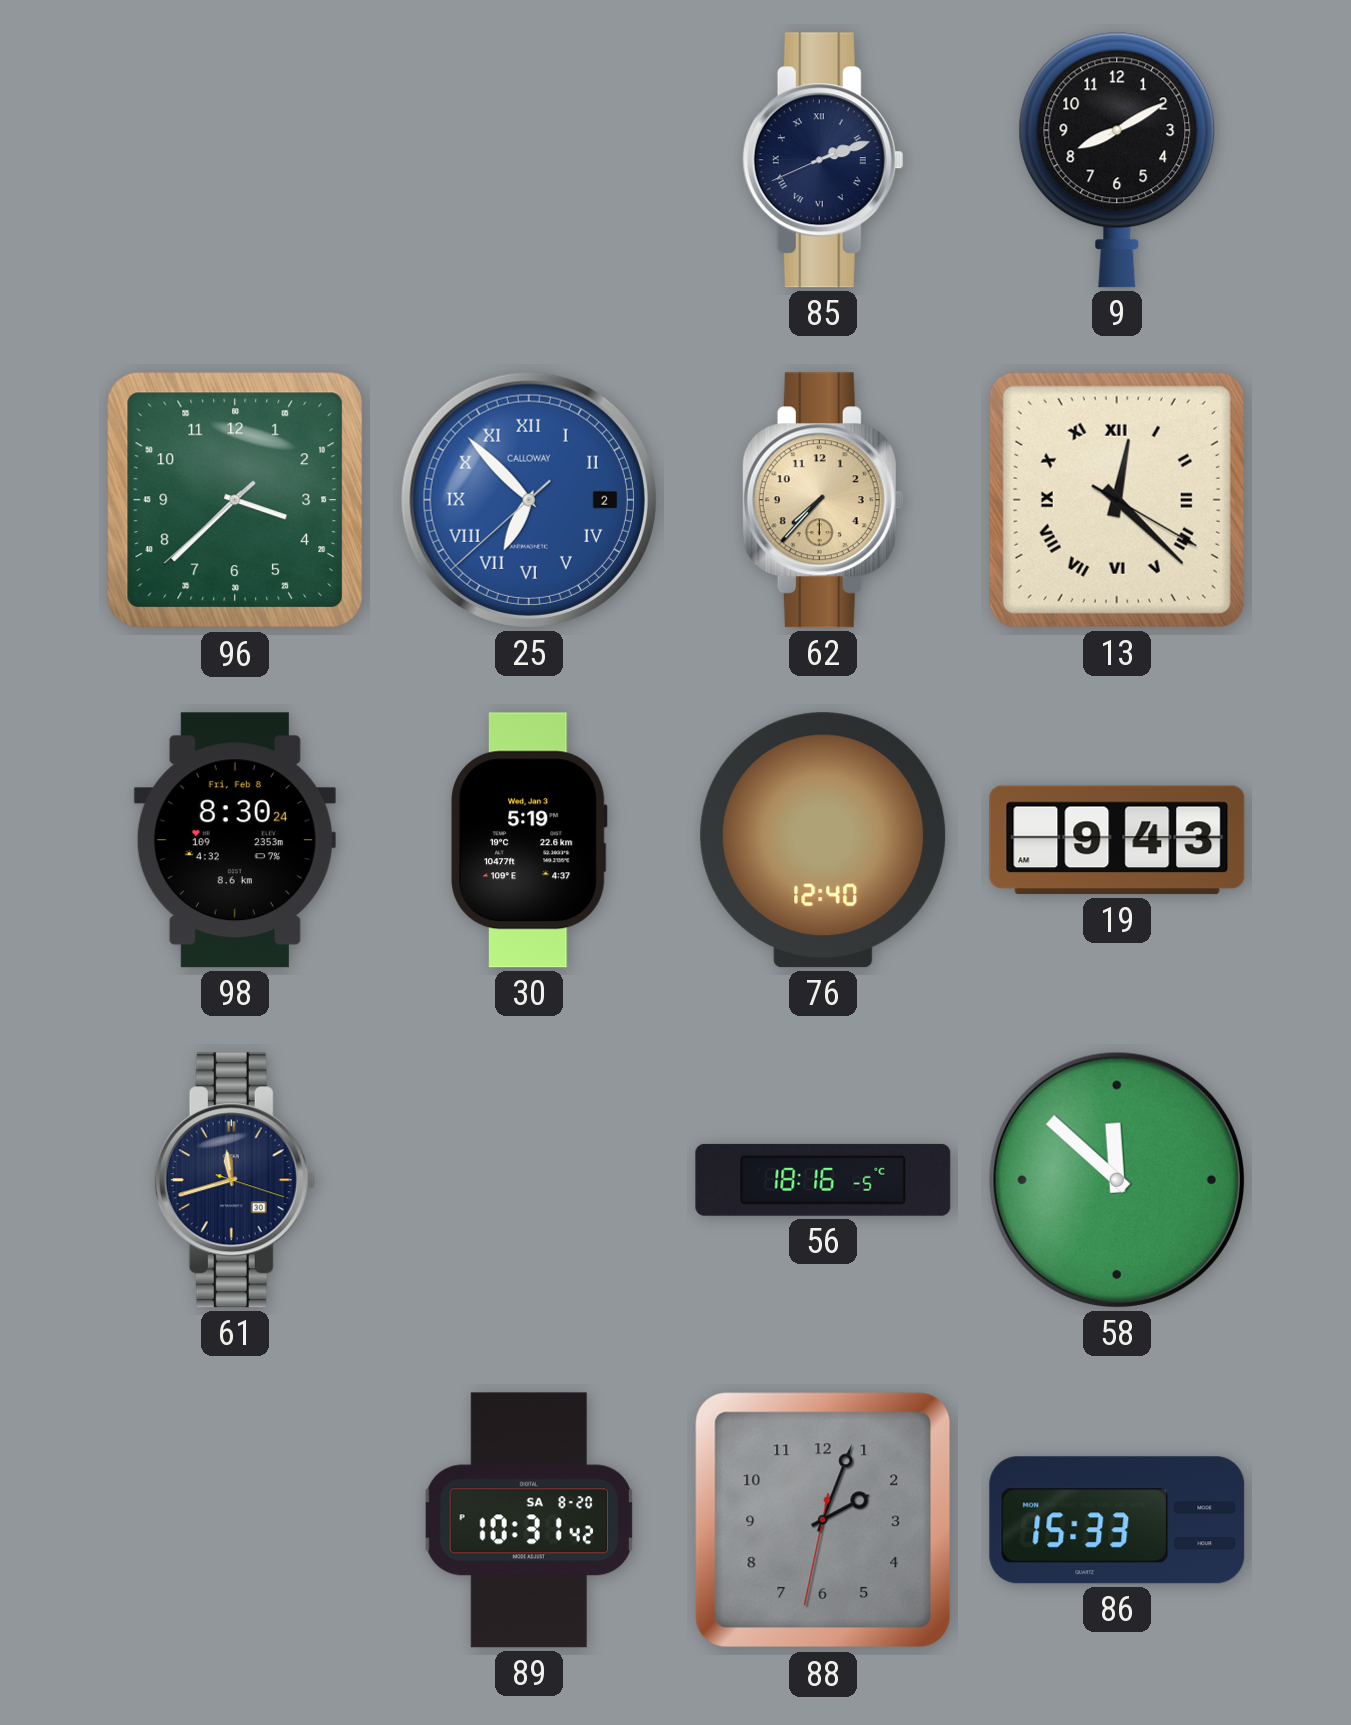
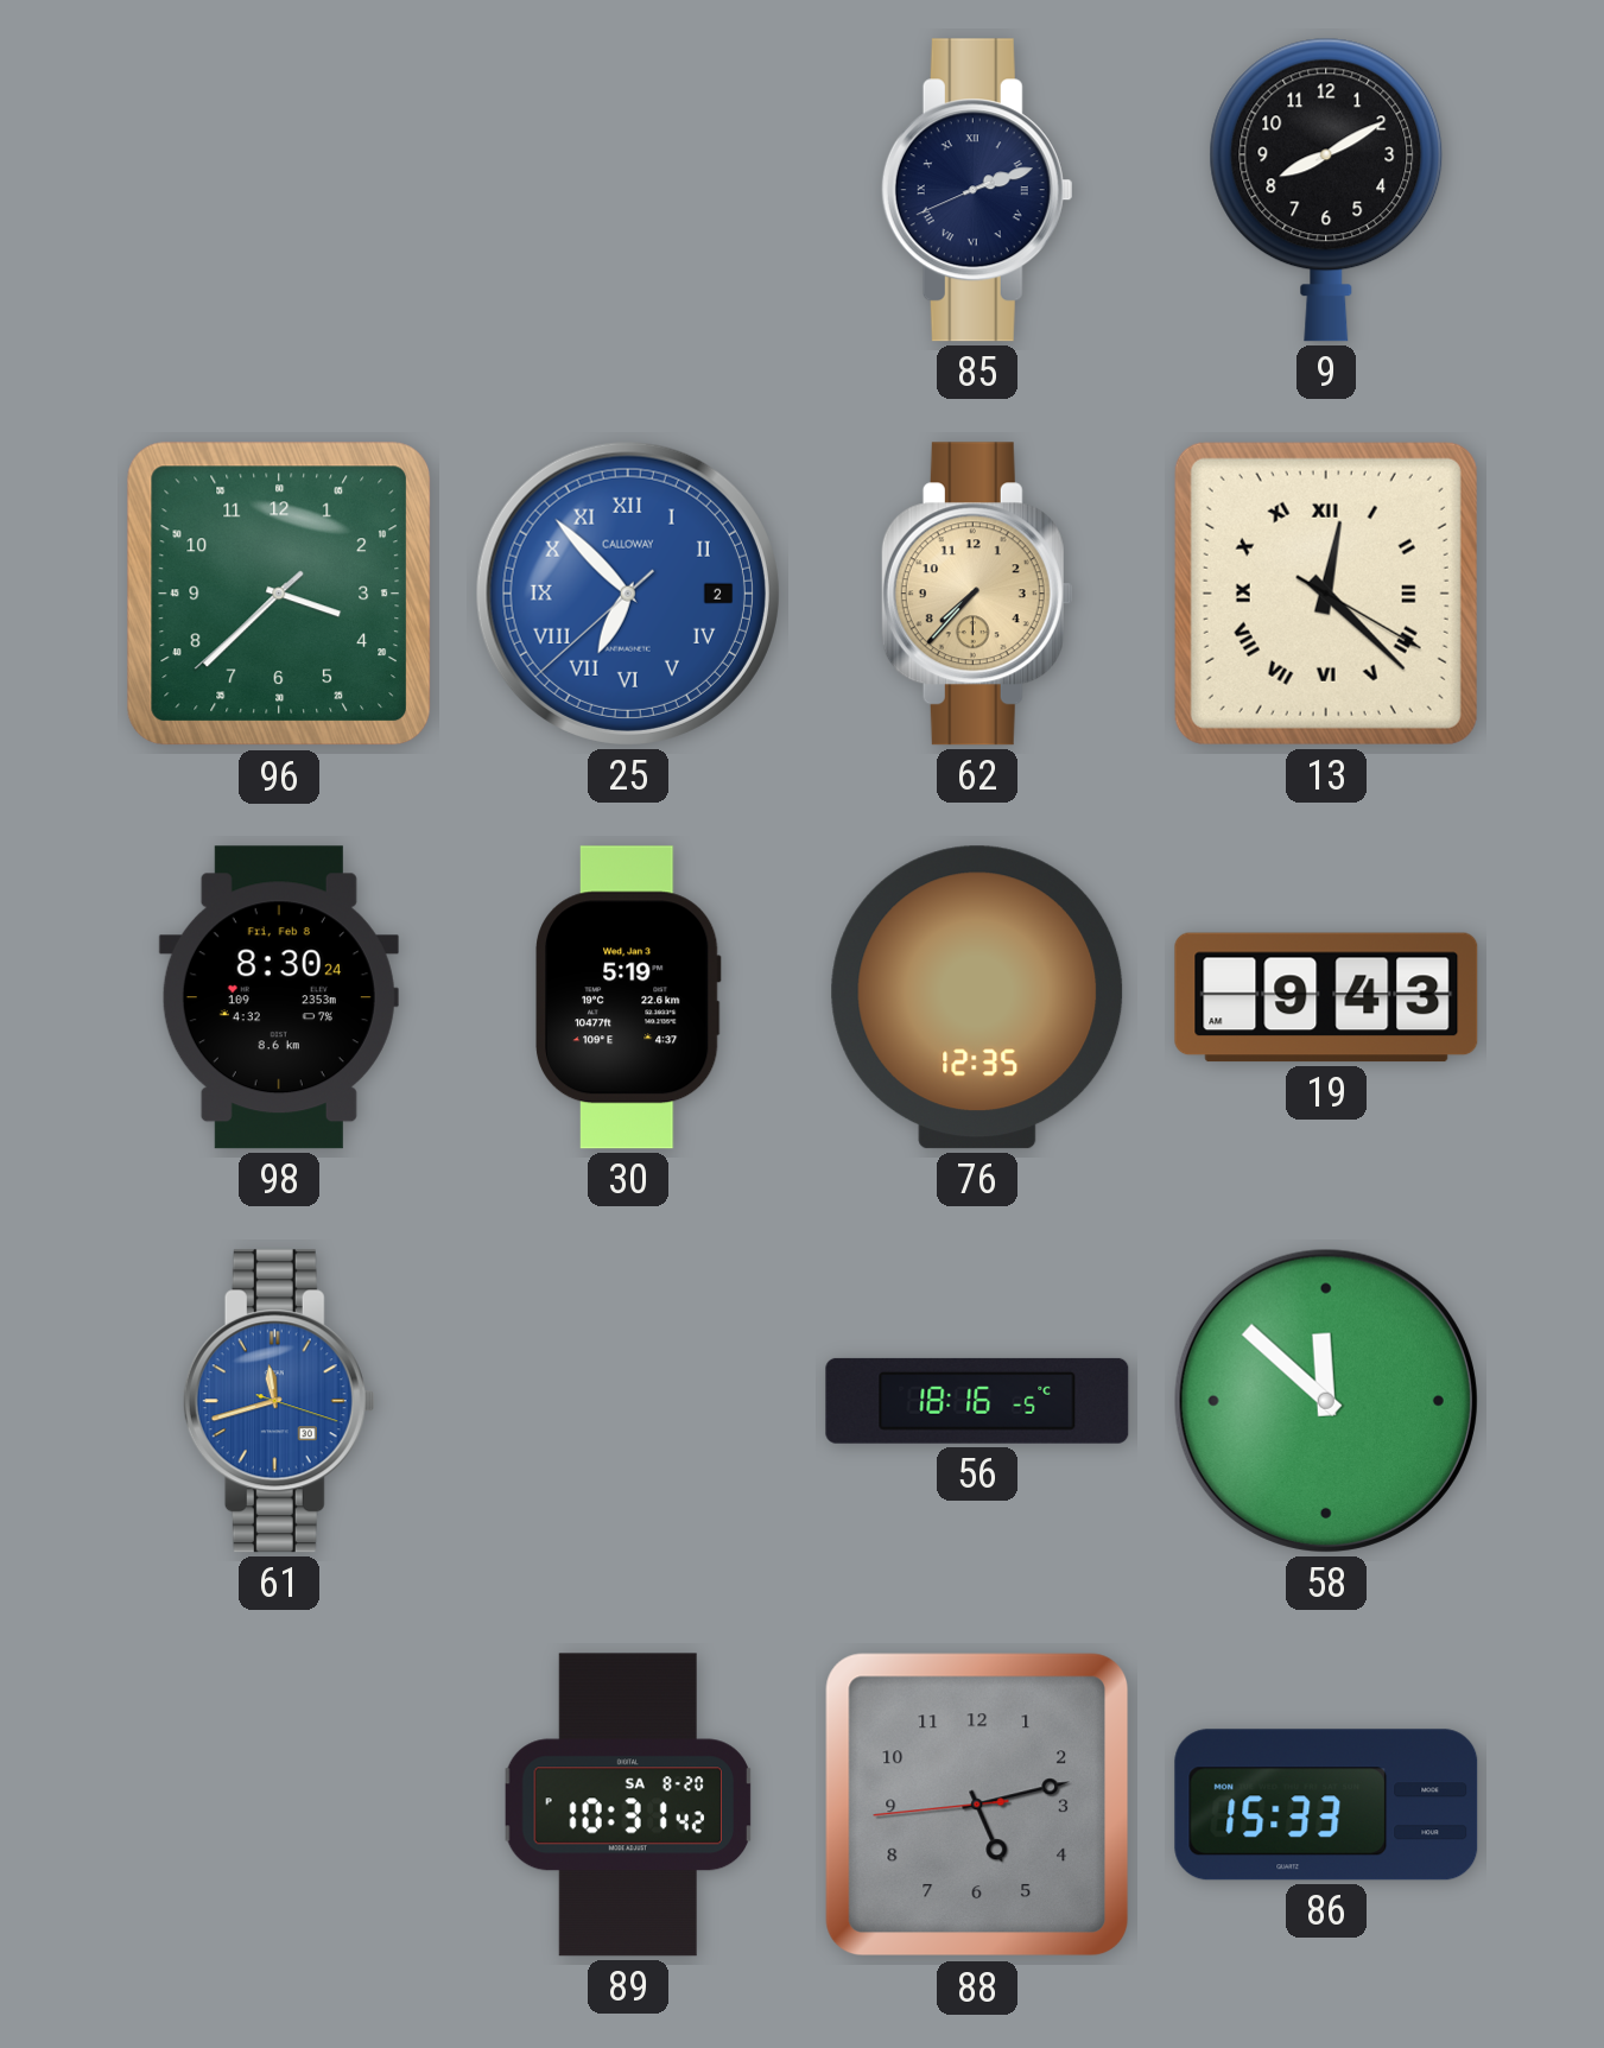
76: 12:40 -> 12:35 (977, 997)
61 dial: navy -> blue (279, 1401)
88: 2:03 -> 5:12 (977, 1805)
